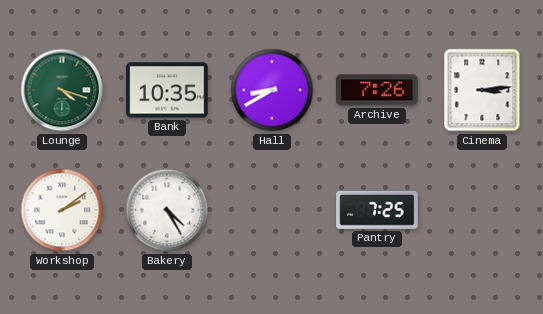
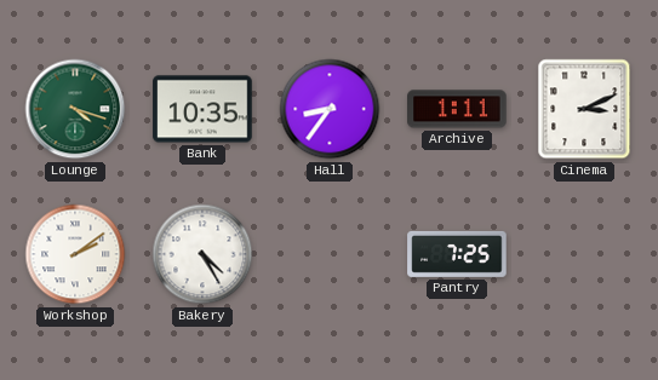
Hall: 8:40 -> 8:36 (330, 109)
Archive: 7:26 -> 1:11 (457, 109)
Cinema: 3:14 -> 3:11 (584, 109)
